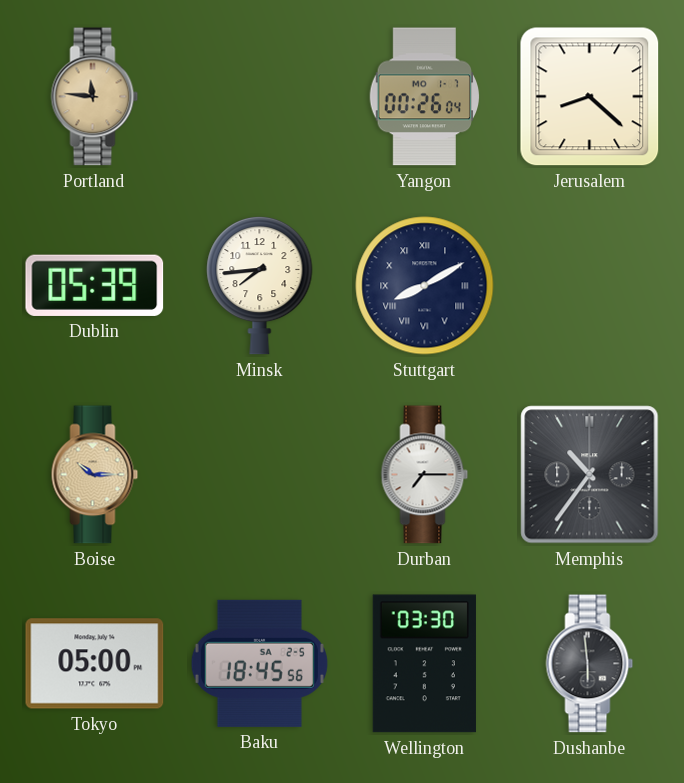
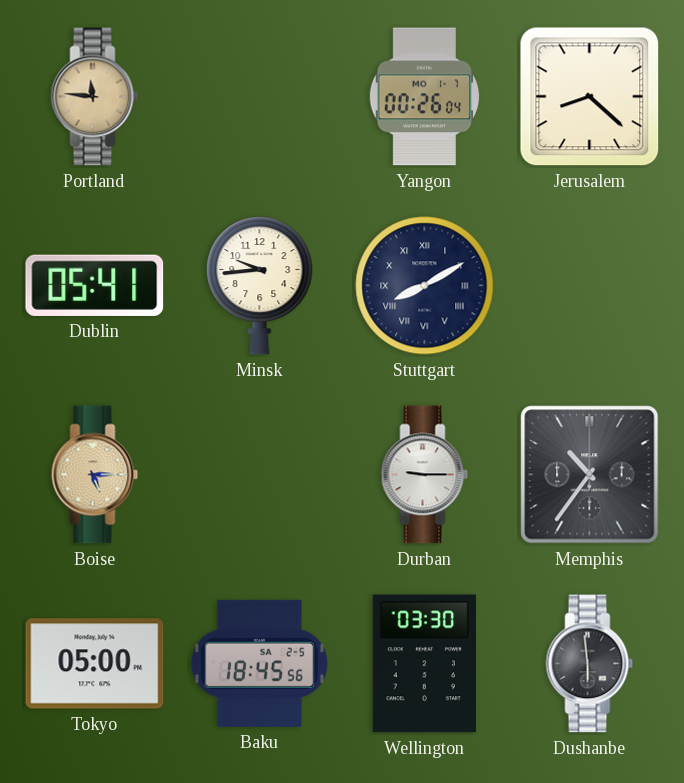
Dublin: 05:39 -> 05:41 (95, 285)
Minsk: 7:44 -> 9:44 (260, 285)
Boise: 10:15 -> 5:15 (95, 475)
Durban: 7:15 -> 9:15 (425, 475)
